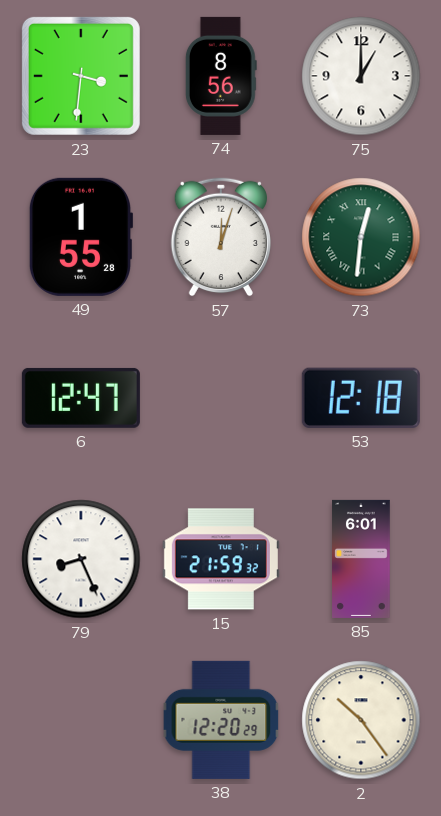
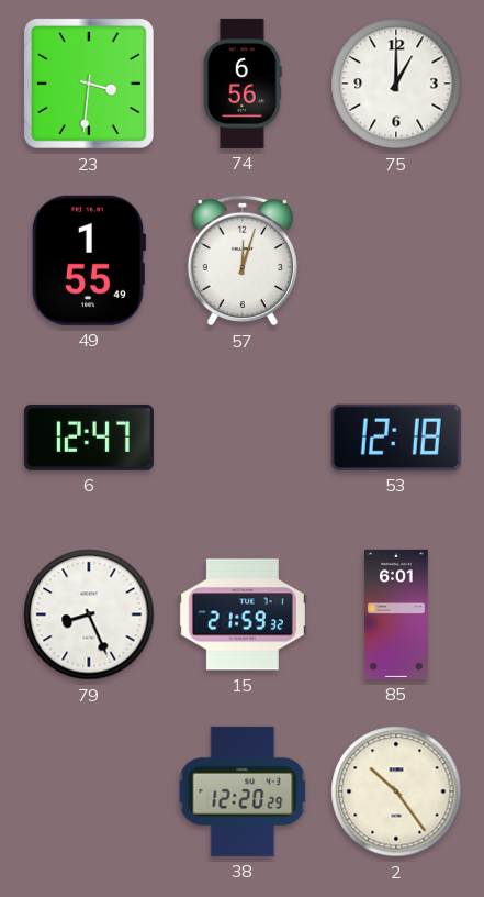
74: 8:56 -> 6:56 (243, 84)
49: 1:55:28 -> 1:55:49 (88, 261)
73: 12:31 -> none (361, 237)
